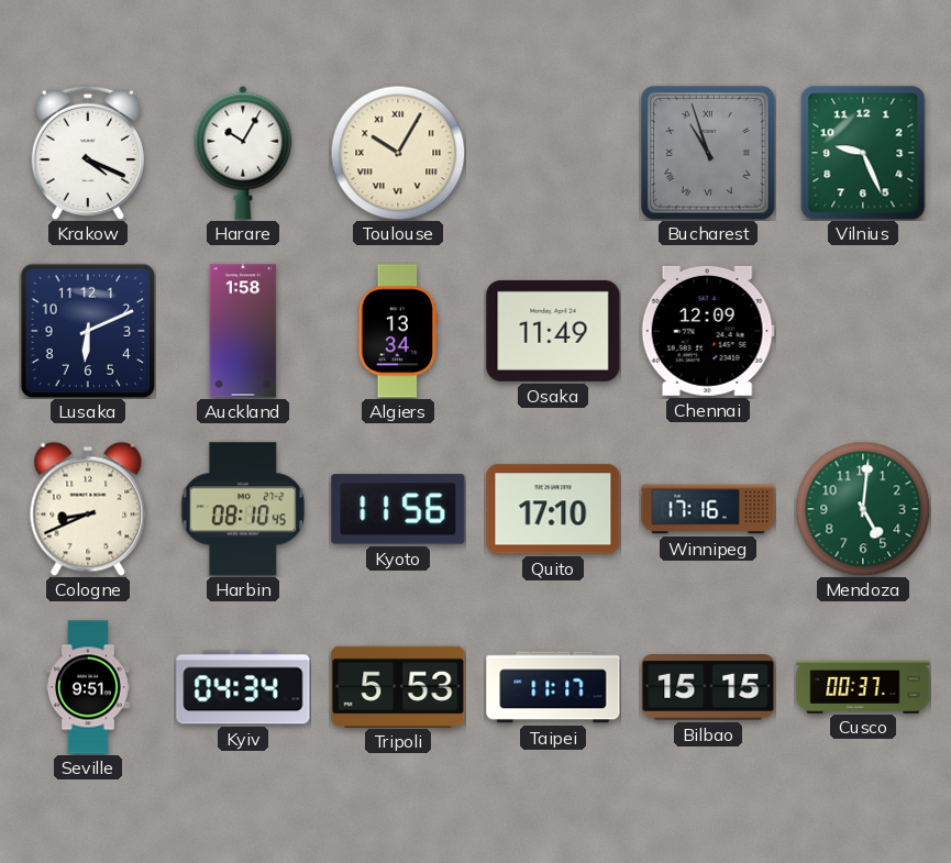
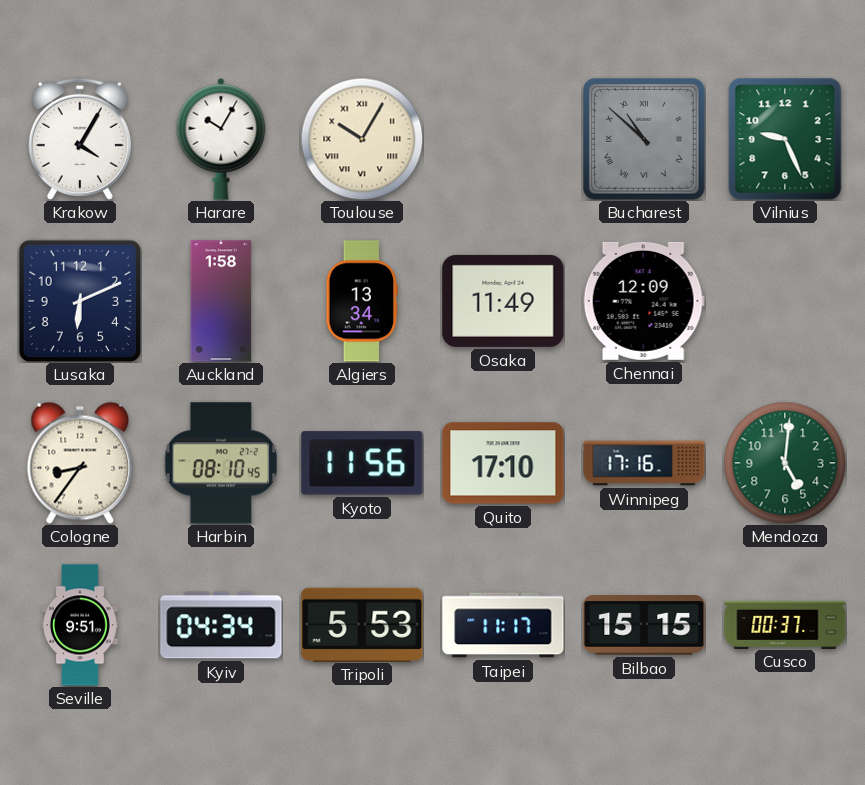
Krakow: 4:19 -> 4:05 (80, 138)
Bucharest: 10:57 -> 10:52 (645, 140)
Cologne: 8:41 -> 8:36 (80, 463)
